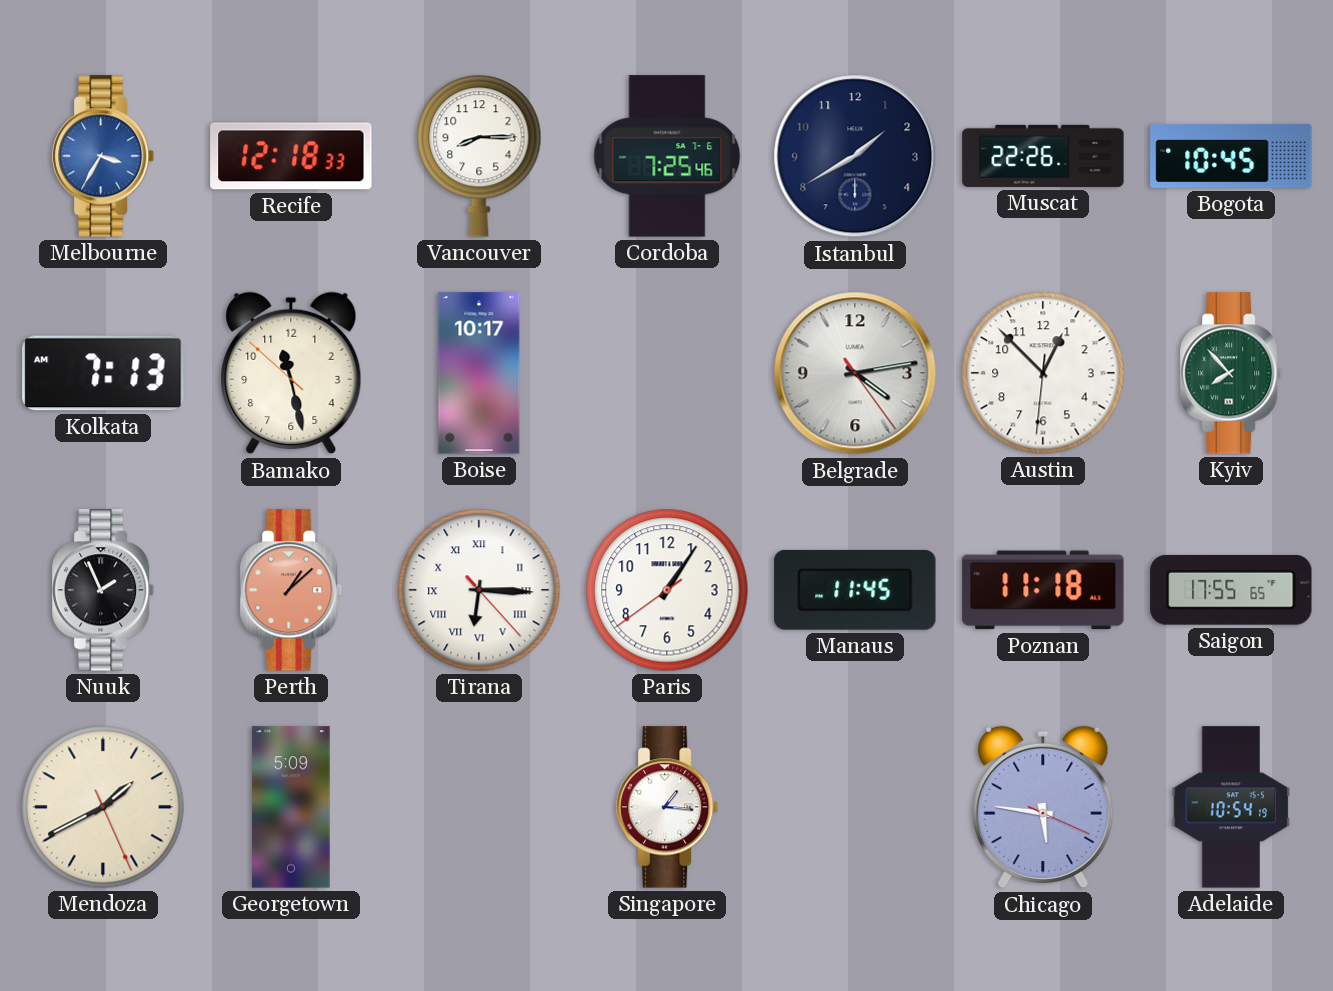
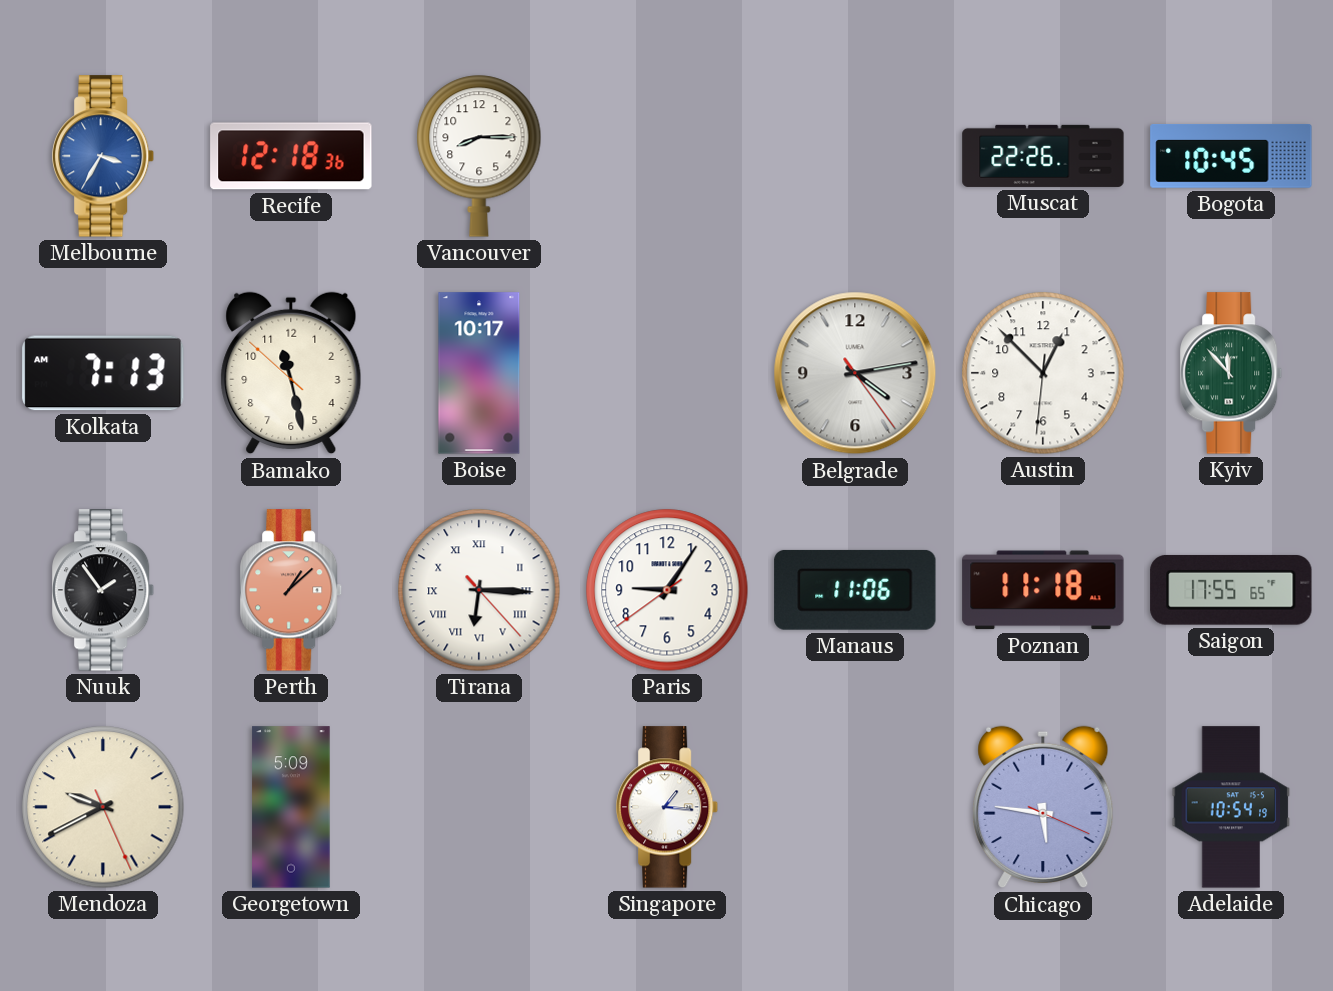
Recife: 12:18:33 -> 12:18:36 (291, 156)
Cordoba: 7:25 -> none (667, 156)
Istanbul: 1:40 -> none (855, 156)
Kyiv: 7:53 -> 11:53 (1232, 373)
Nuuk: 1:56 -> 1:54 (104, 590)
Paris: 1:05 -> 9:05 (667, 590)
Manaus: 11:45 -> 11:06 (855, 590)
Mendoza: 1:40 -> 9:40 (103, 807)
